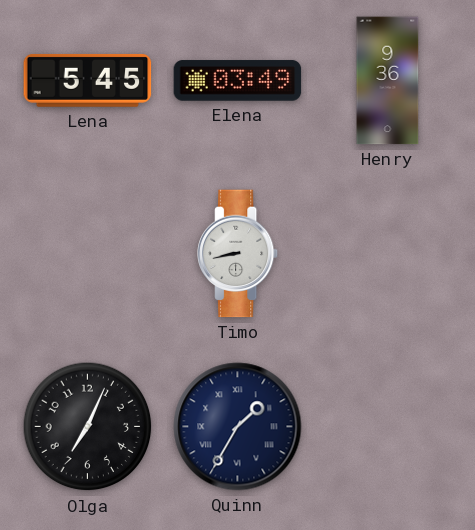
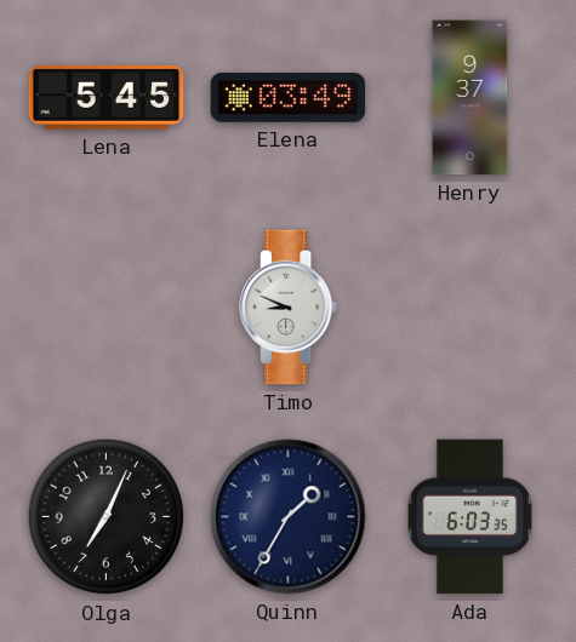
Henry: 9:36 -> 9:37 (471, 98)
Timo: 8:43 -> 8:49 (290, 308)
Ada: none -> 6:03 (469, 517)
